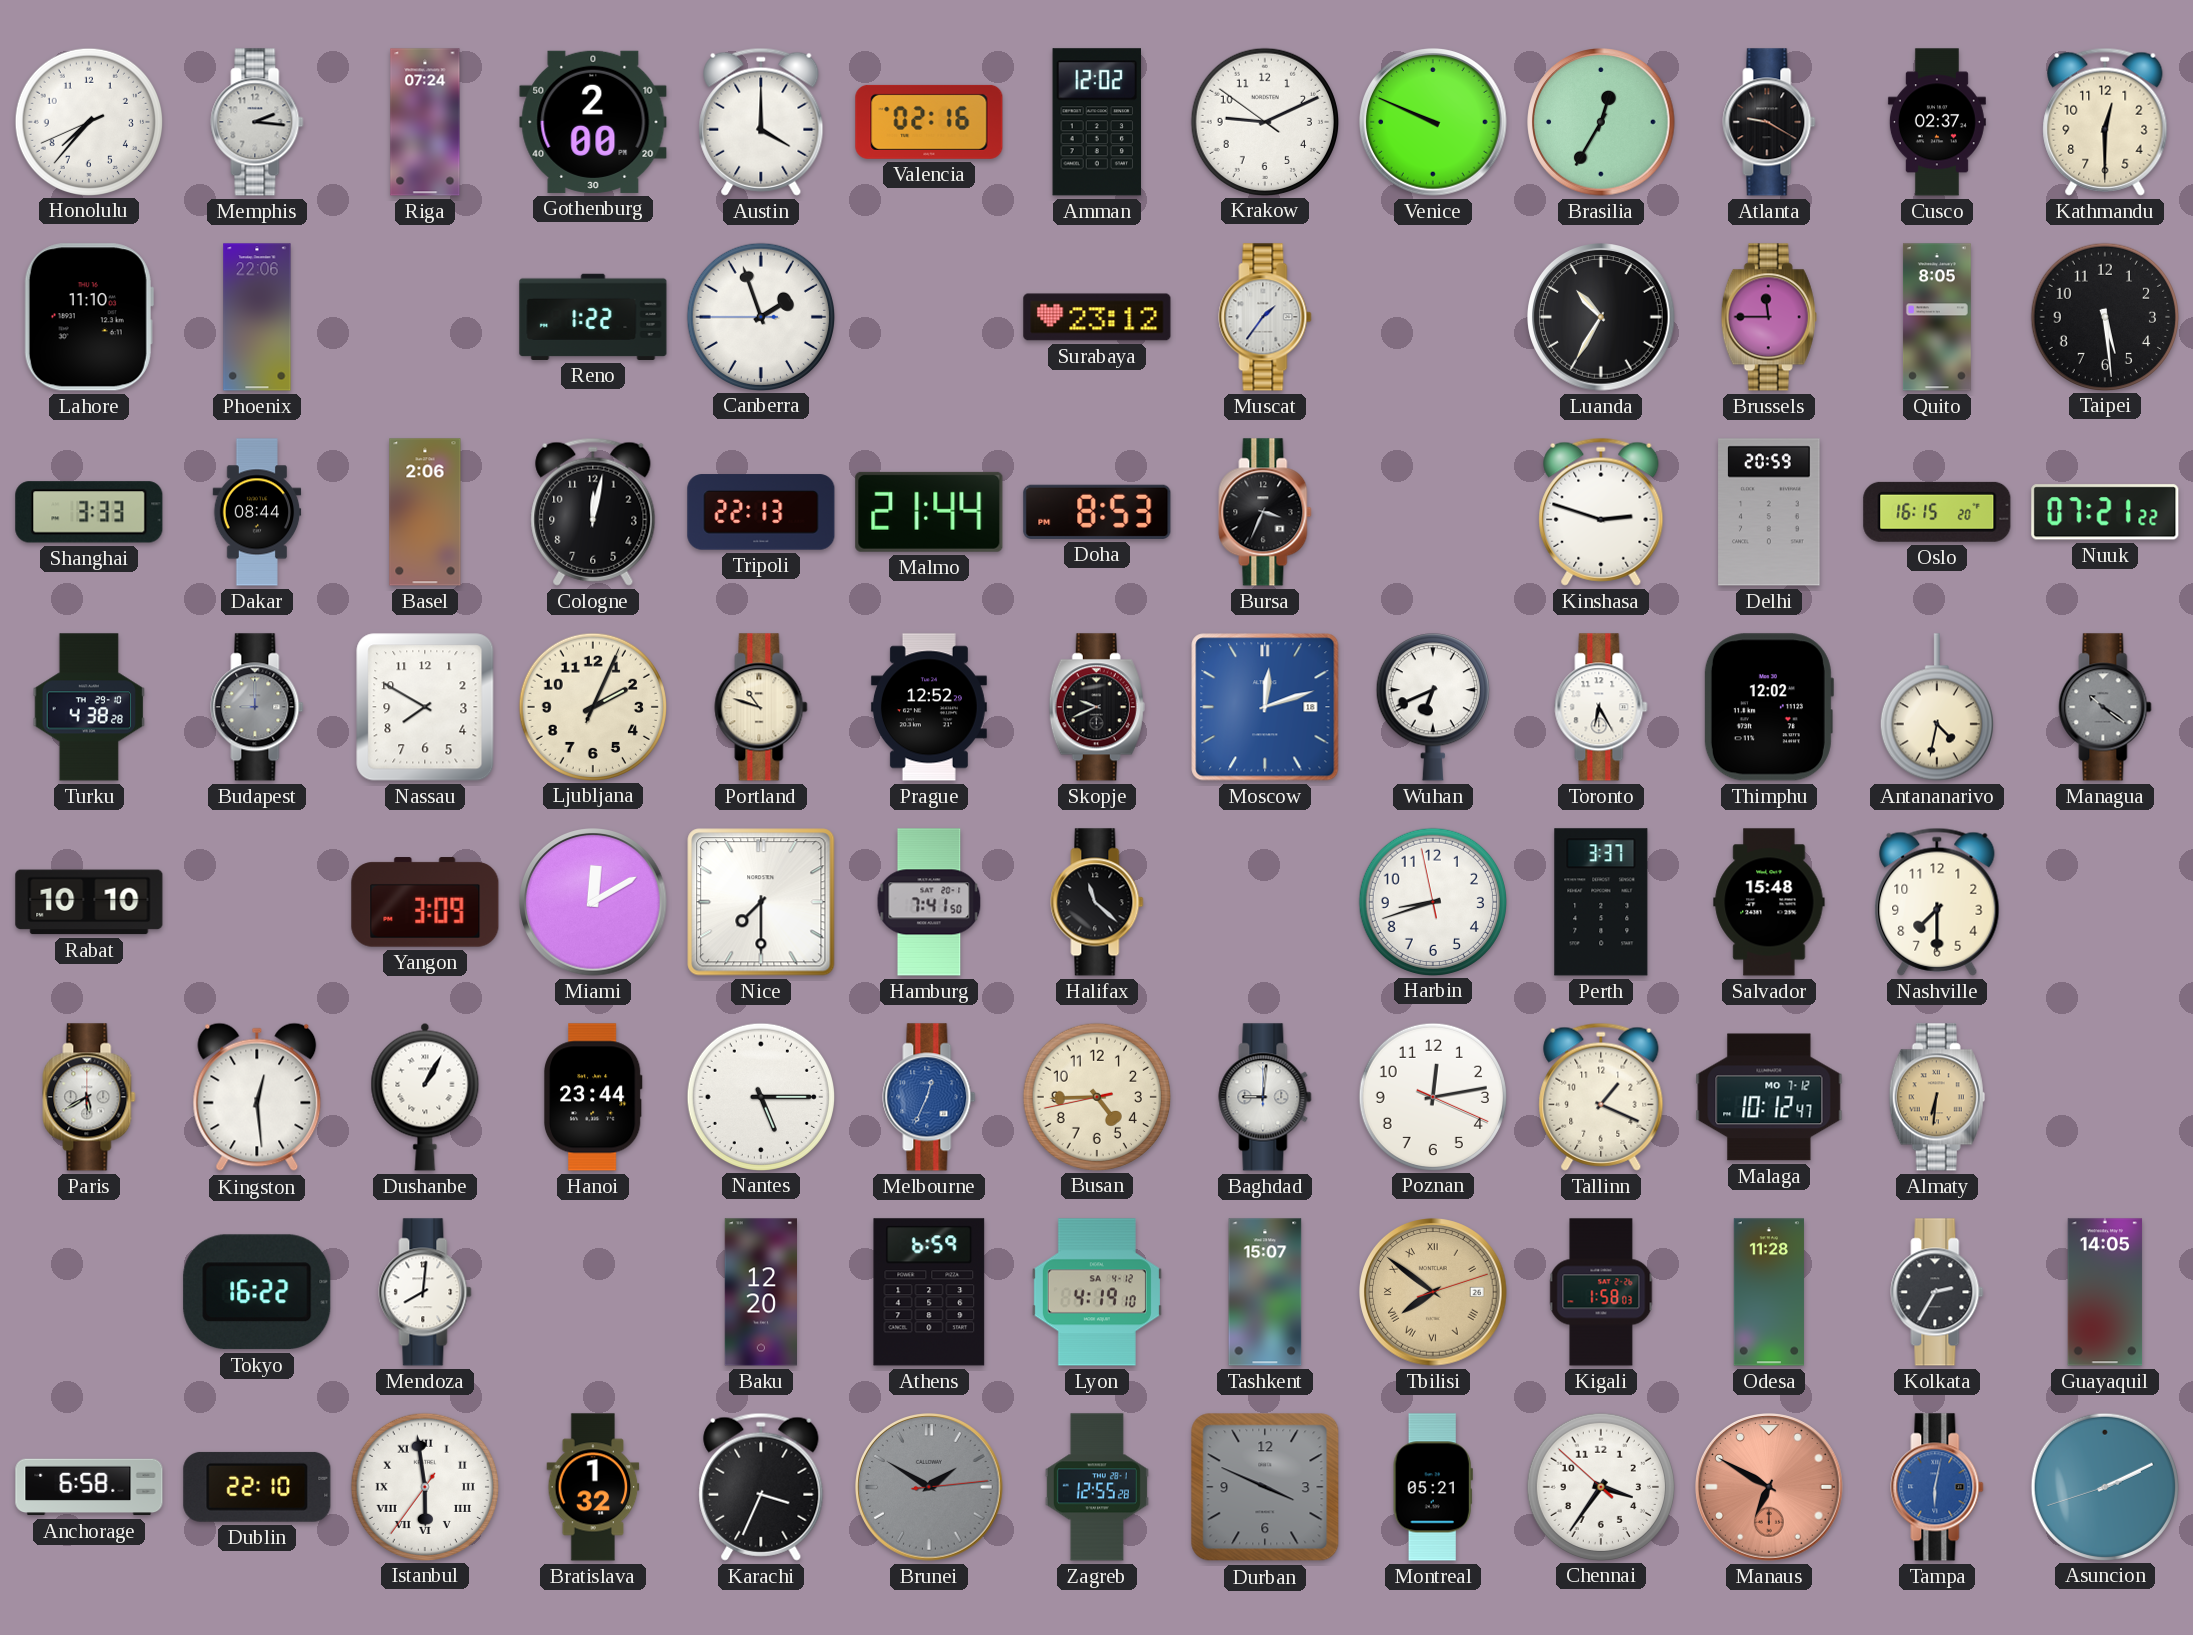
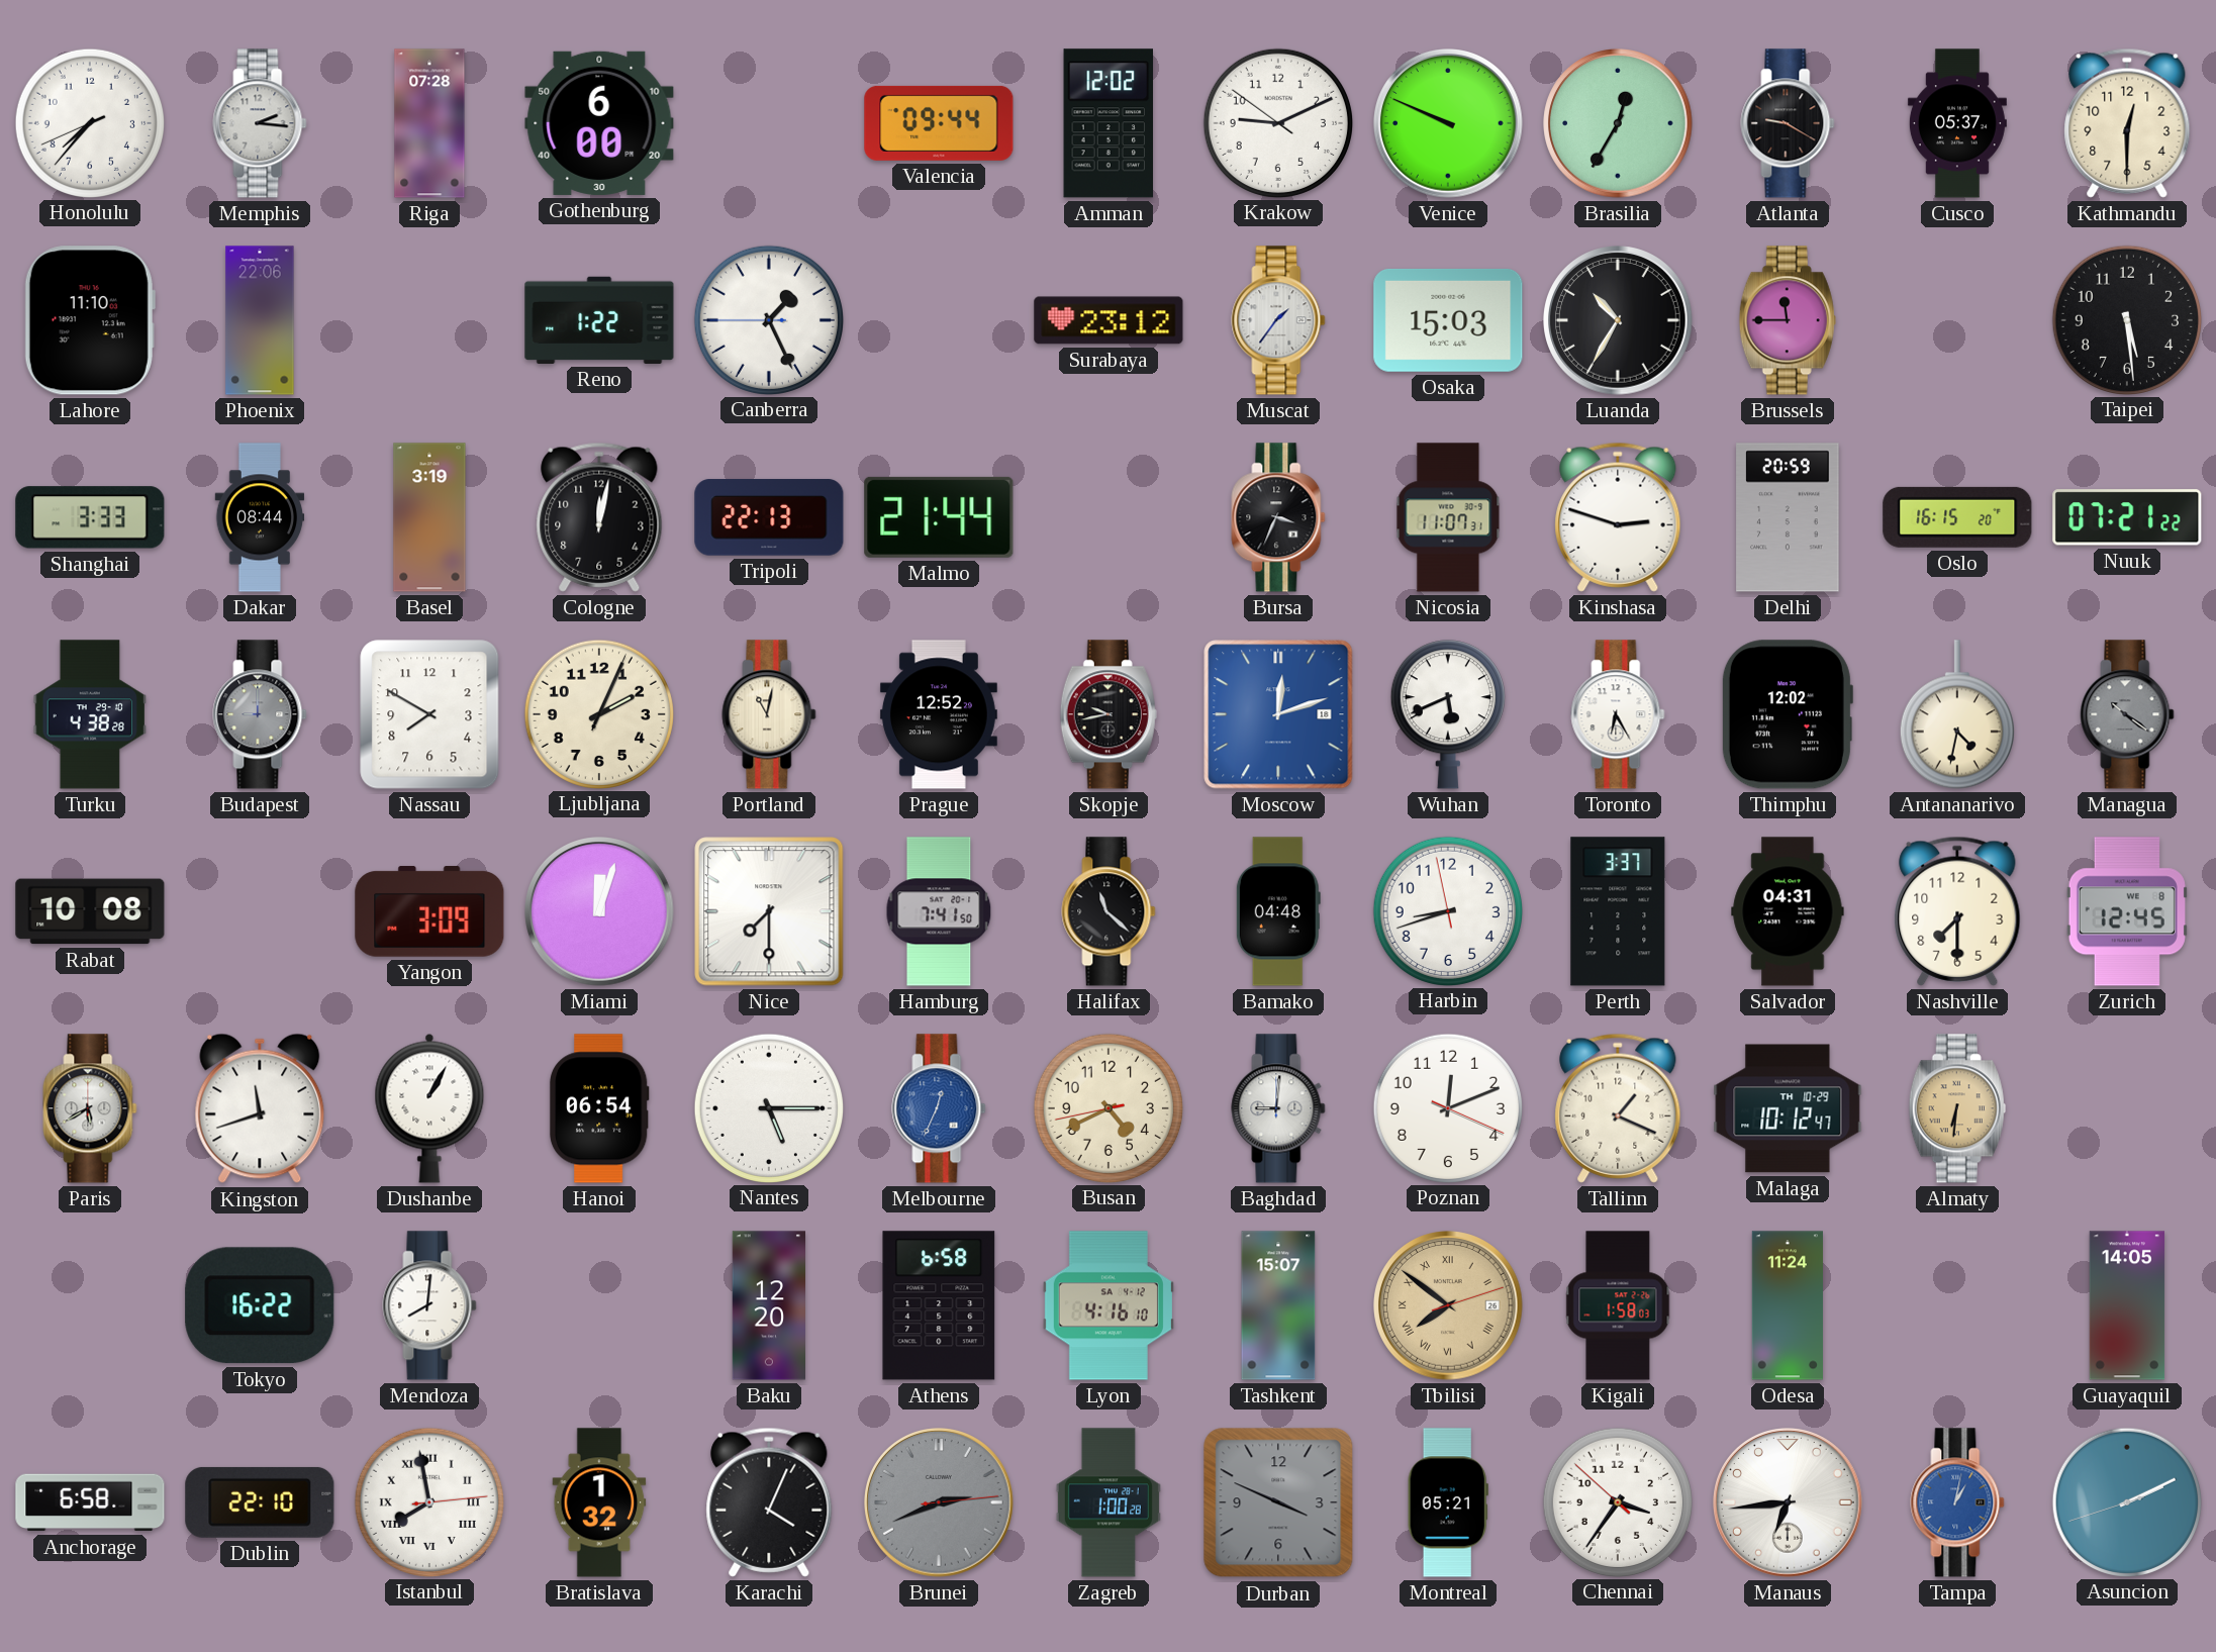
Riga: 07:24 -> 07:28 (429, 123)
Gothenburg: 2:00 -> 6:00 (599, 123)
Austin: 4:00 -> none (761, 122)
Valencia: 02:16 -> 09:44 (939, 123)
Cusco: 02:37 -> 05:37 (1957, 123)
Canberra: 1:56 -> 1:25 (768, 319)
Osaka: none -> 15:03 (1448, 320)
Quito: 8:05 -> none (1937, 317)
Basel: 2:06 -> 3:19 (429, 517)
Doha: 8:53 -> none (1097, 512)
Nicosia: none -> 11:07 (1448, 517)
Portland: 10:48 -> 11:02 (769, 714)
Skopje: 9:41 -> 9:43 (1109, 714)
Wuhan: 6:41 -> 5:41 (1448, 714)
Rabat: 10:10 -> 10:08 (90, 911)
Miami: 12:10 -> 12:03 (599, 911)
Bamako: none -> 04:48 (1278, 911)
Salvador: 15:48 -> 04:31 (1788, 911)
Zurich: none -> 12:45 (2127, 911)
Kingston: 12:29 -> 11:42 (260, 1108)
Hanoi: 23:44 -> 06:54 (599, 1108)
Busan: 4:44 -> 4:40 (1107, 1107)
Poznan: 12:13 -> 12:11 (1447, 1107)
Malaga date: MO 7-12 -> TH 10-29 (1788, 1108)
Athens: 6:59 -> 6:58 (939, 1305)
Lyon: 4:19 -> 4:16 (1109, 1305)
Odesa: 11:28 -> 11:24 (1788, 1305)
Kolkata: 2:35 -> none (1937, 1292)
Istanbul: 5:58 -> 7:58 (428, 1501)
Karachi: 3:34 -> 4:04 (769, 1502)
Brunei: 1:50 -> 2:41 (939, 1502)
Zagreb: 12:55 -> 1:00 (1109, 1502)
Manaus: 6:50 -> 6:44 (1788, 1502)
Manaus dial: salmon -> white (1788, 1502)
Tampa: 6:02 -> 1:02 (1957, 1502)
